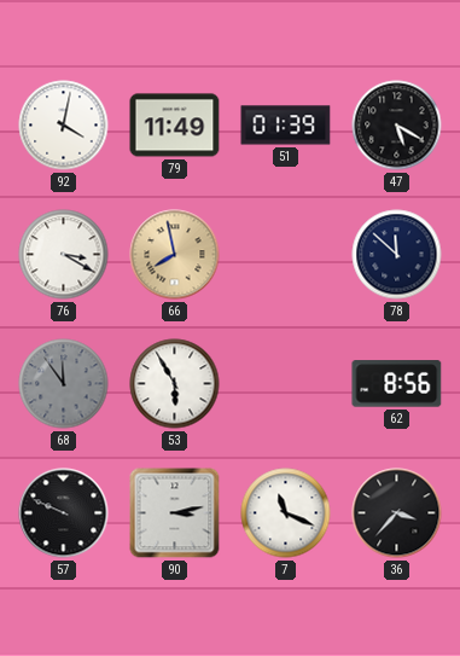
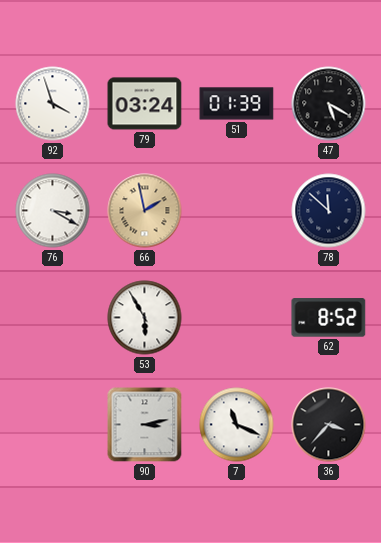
92: 4:02 -> 3:57 (53, 104)
79: 11:49 -> 03:24 (145, 104)
66: 7:58 -> 1:58 (145, 211)
68: 11:54 -> none (64, 384)
62: 8:56 -> 8:52 (329, 318)
57: 9:49 -> none (64, 513)
